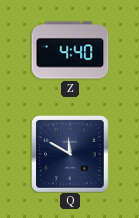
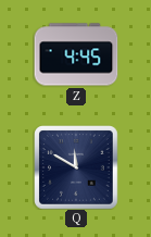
Z: 4:40 -> 4:45 (76, 54)
